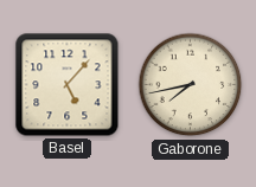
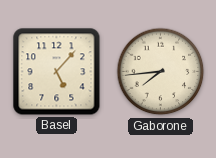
Gaborone: 7:43 -> 7:44 (161, 72)
